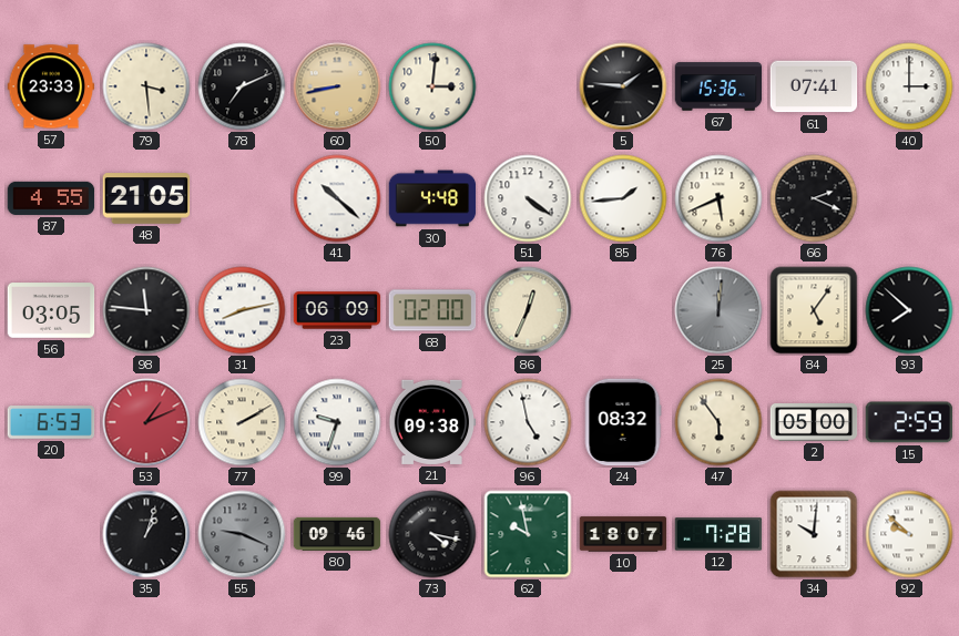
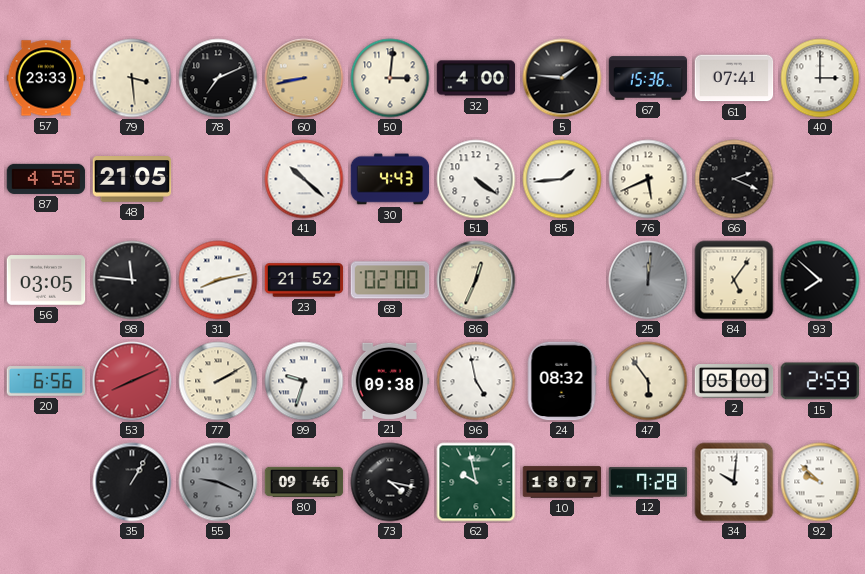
32: none -> 4:00 (476, 78)
30: 4:48 -> 4:43 (390, 179)
23: 06:09 -> 21:52 (304, 280)
20: 6:53 -> 6:56 (46, 381)
53: 1:11 -> 8:11 (132, 381)
35: 1:03 -> 1:05 (132, 482)
